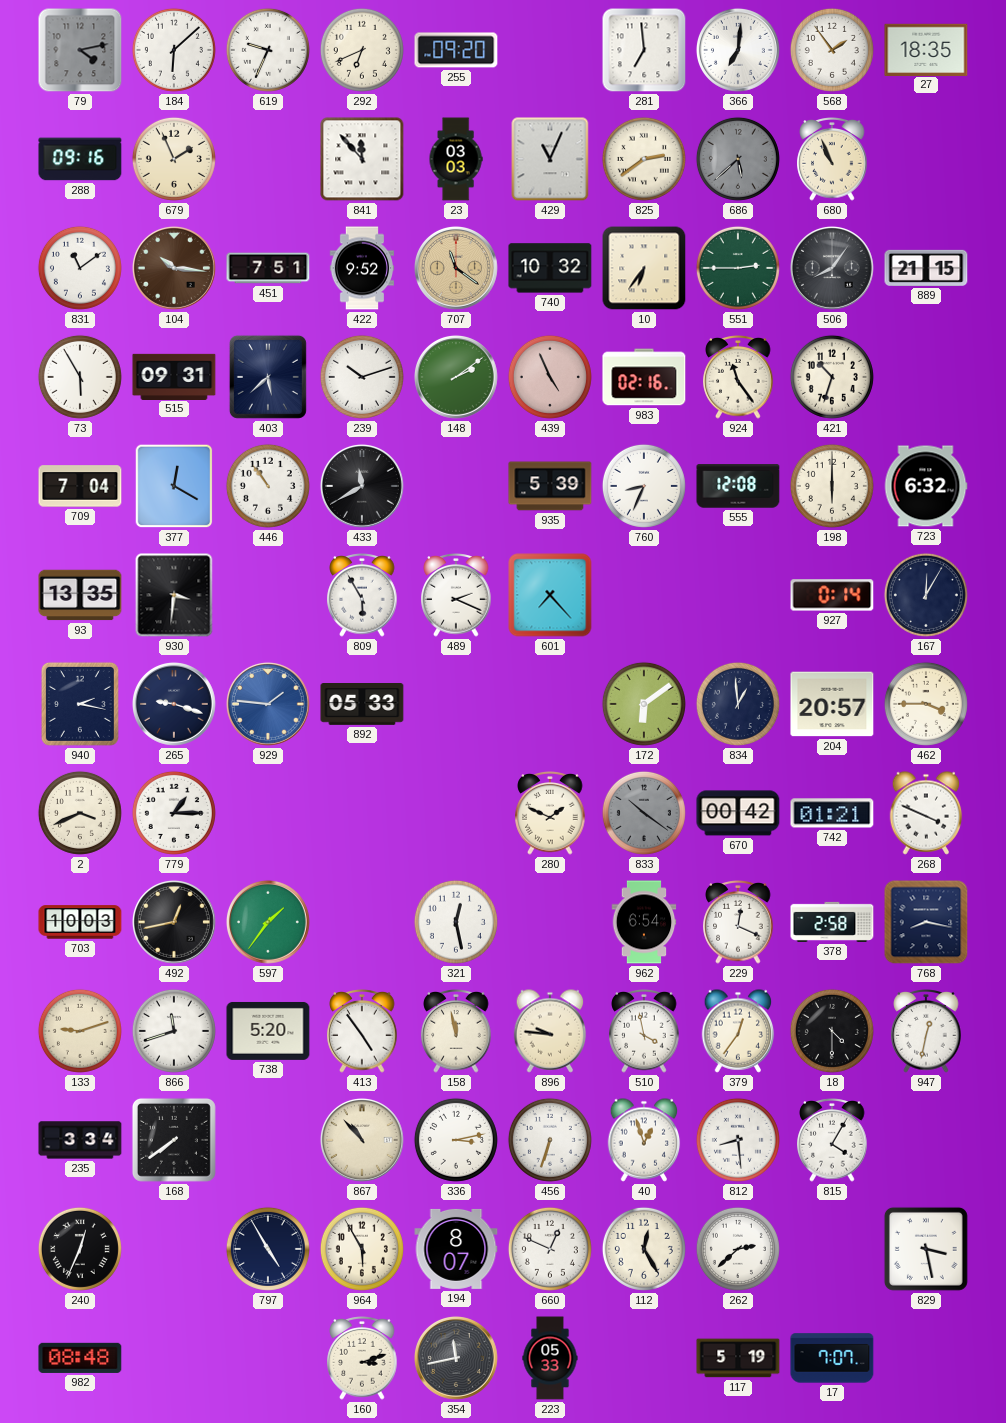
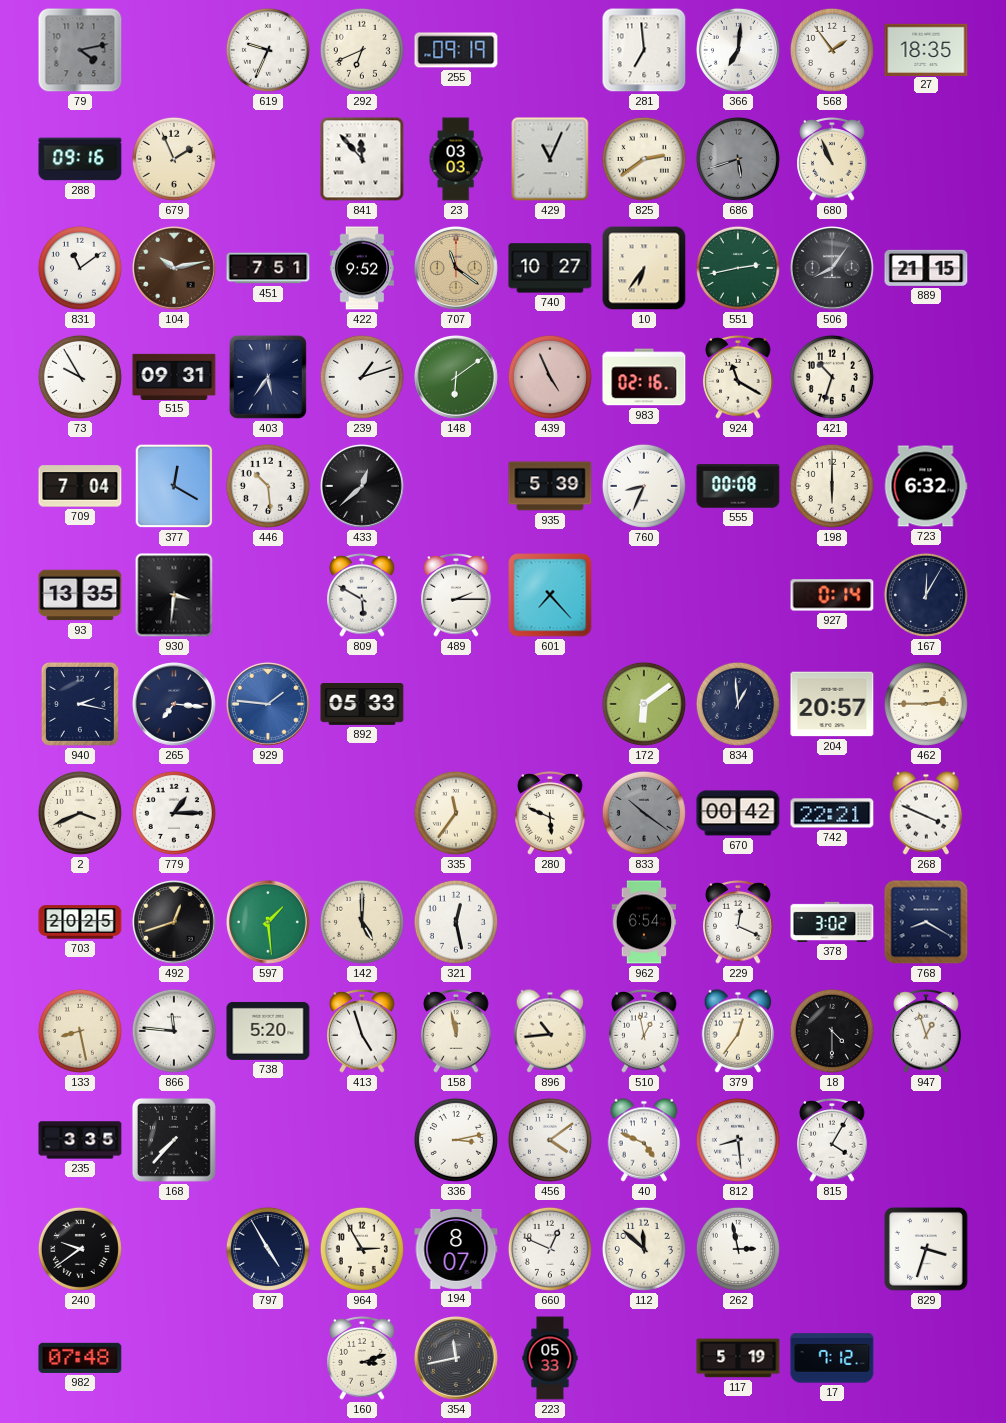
184: 6:08 -> none (174, 50)
255: 09:20 -> 09:19 (456, 50)
686: 5:38 -> 5:42 (738, 159)
104: 10:16 -> 10:13 (174, 268)
740: 10:32 -> 10:27 (550, 268)
551: 2:45 -> 2:43 (738, 268)
73: 5:55 -> 9:55 (80, 377)
403: 5:38 -> 5:36 (268, 377)
239: 10:12 -> 1:12 (362, 377)
148: 2:09 -> 6:09 (456, 377)
924: 11:24 -> 11:20 (738, 377)
446: 10:54 -> 10:29 (268, 486)
433: 11:40 -> 12:38 (362, 486)
555: 12:08 -> 00:08 (738, 486)
809: 5:55 -> 5:50 (362, 595)
489: 2:19 -> 2:15 (456, 595)
265: 9:18 -> 7:16 (174, 704)
462: 3:45 -> 2:45 (926, 704)
335: none -> 11:36 (456, 813)
280: 1:49 -> 5:49 (550, 813)
742: 01:21 -> 22:21 (832, 813)
703: 10:03 -> 20:25 (80, 922)
492: 12:43 -> 12:42 (174, 922)
597: 1:36 -> 1:29 (268, 922)
142: none -> 5:00 (362, 922)
378: 2:58 -> 3:02 (832, 922)
768: 8:17 -> 8:20 (926, 922)
133: 9:12 -> 8:28 (80, 1031)
866: 11:42 -> 11:46 (174, 1031)
413: 4:54 -> 4:57 (362, 1031)
896: 9:46 -> 10:44 (550, 1031)
510: 3:58 -> 12:58 (644, 1031)
947: 12:32 -> 12:57 (926, 1031)
235: 3:34 -> 3:35 (80, 1140)
168: 7:39 -> 7:37 (174, 1140)
867: 10:53 -> none (362, 1140)
456: 6:33 -> 4:09 (550, 1140)
40: 12:57 -> 4:49 (644, 1140)
240: 12:34 -> 9:39 (80, 1249)
964: 5:55 -> 2:55 (362, 1249)
112: 12:25 -> 11:52 (644, 1249)
262: 2:38 -> 2:58 (738, 1249)
829: 3:28 -> 3:33 (926, 1249)
982: 08:48 -> 07:48 (80, 1358)
17: 7:07 -> 7:12 (832, 1358)
